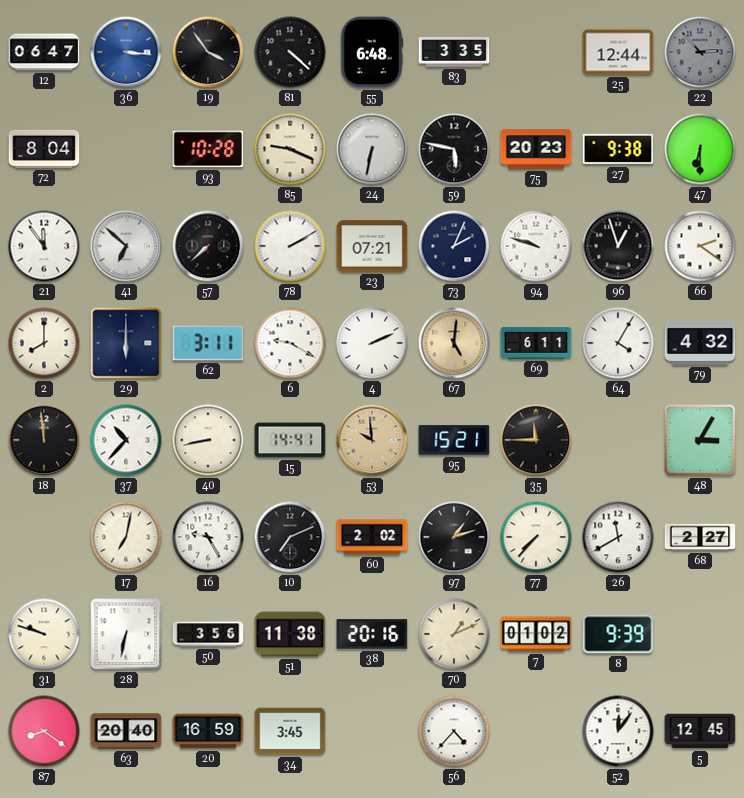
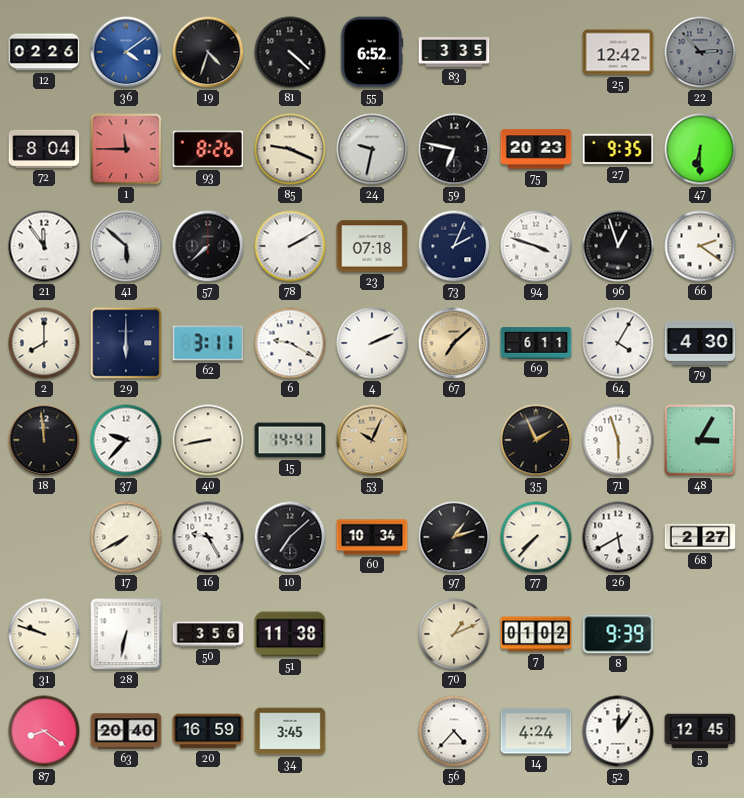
12: 06:47 -> 02:26 (44, 52)
36: 3:16 -> 4:09 (126, 52)
19: 3:54 -> 4:33 (208, 52)
55: 6:48 -> 6:52 (372, 52)
25: 12:44 -> 12:42 (618, 52)
1: none -> 11:45 (126, 149)
93: 10:28 -> 8:26 (208, 149)
24: 6:32 -> 9:32 (372, 149)
59: 5:47 -> 6:47 (454, 149)
27: 9:38 -> 9:35 (618, 149)
41: 6:52 -> 5:52 (126, 246)
23: 07:21 -> 07:18 (372, 246)
94: 9:48 -> 3:48 (536, 246)
67: 5:01 -> 7:08 (454, 343)
79: 4:32 -> 4:30 (700, 343)
37: 10:37 -> 9:37 (126, 440)
53: 9:59 -> 10:04 (372, 440)
95: 15:21 -> none (454, 440)
35: 11:45 -> 1:56 (536, 440)
71: none -> 5:57 (618, 440)
17: 7:02 -> 7:40 (126, 537)
10: 7:11 -> 7:08 (290, 537)
60: 2:02 -> 10:34 (372, 537)
26: 11:40 -> 5:40 (618, 537)
38: 20:16 -> none (372, 634)
14: none -> 4:24 (536, 731)
